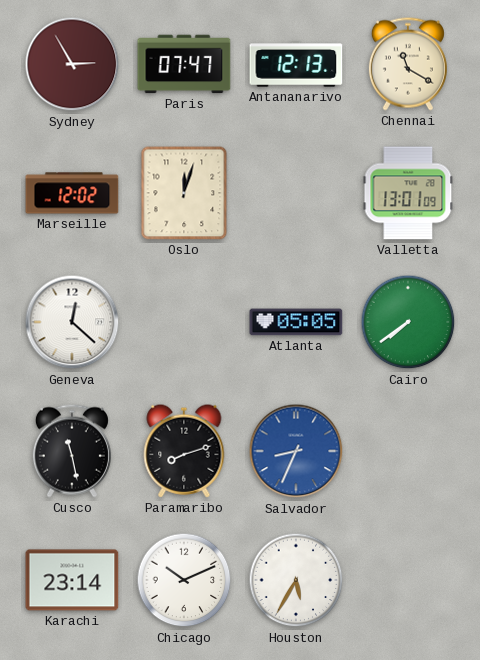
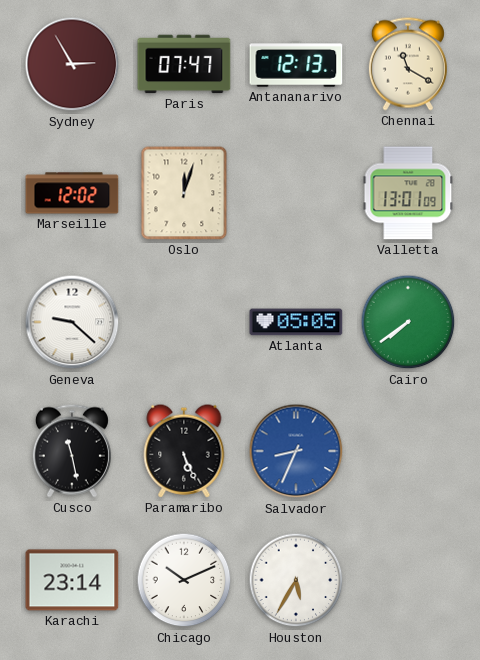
Geneva: 12:22 -> 9:22 (72, 322)
Paramaribo: 8:12 -> 5:26 (184, 451)
